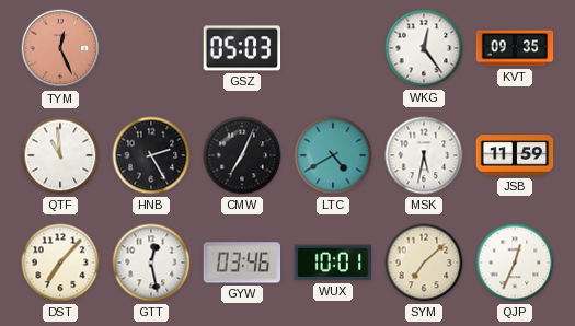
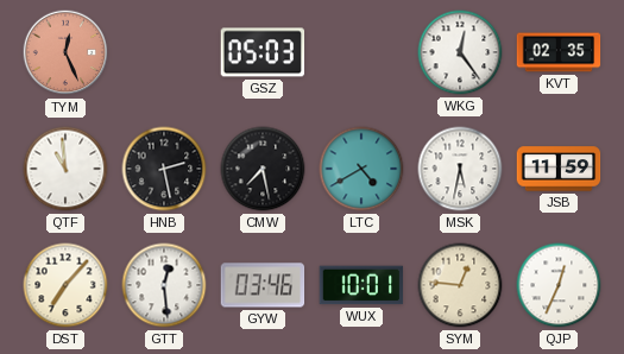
KVT: 09:35 -> 02:35 (559, 52)
HNB: 2:25 -> 2:28 (164, 169)
CMW: 7:04 -> 7:28 (263, 169)
GTT: 12:28 -> 12:29 (164, 285)
SYM: 7:08 -> 12:46 (460, 285)
